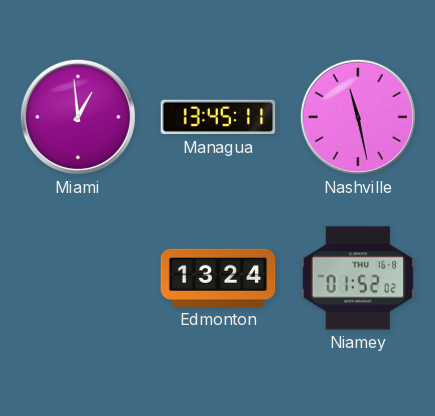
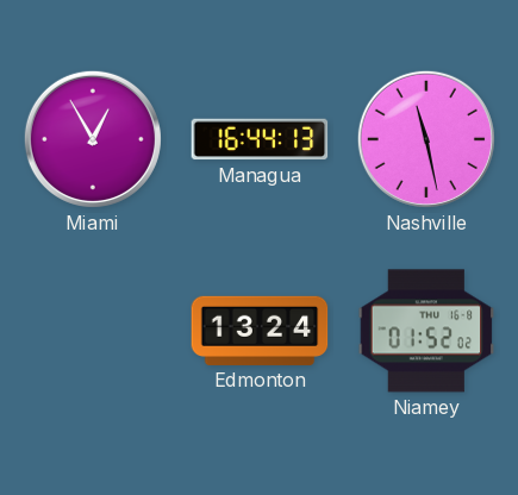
Miami: 12:59 -> 12:55 (93, 139)
Managua: 13:45 -> 16:44 (260, 139)
